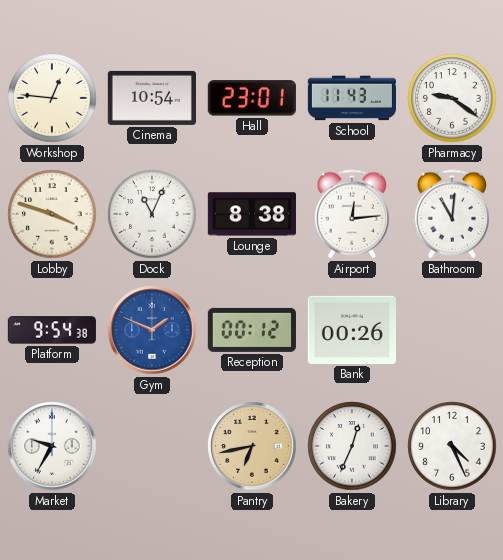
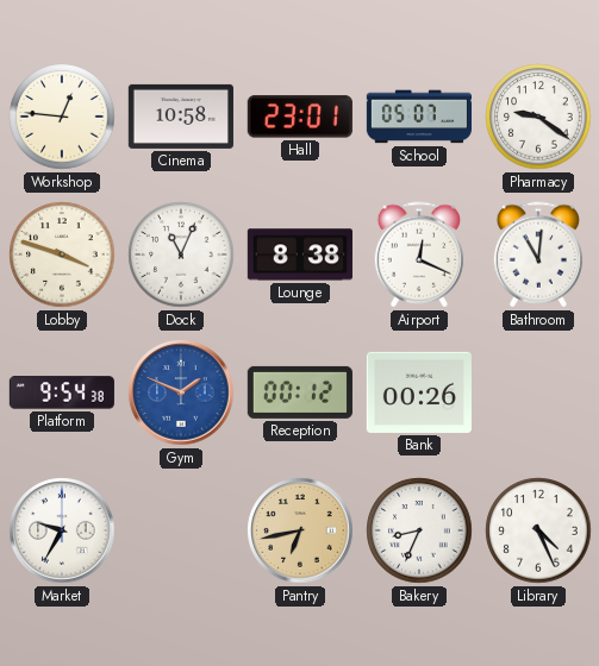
Cinema: 10:54 -> 10:58 (181, 117)
School: 11:43 -> 05:07 (418, 117)
Airport: 12:14 -> 12:19 (419, 255)
Bakery: 12:34 -> 8:34 (419, 530)
